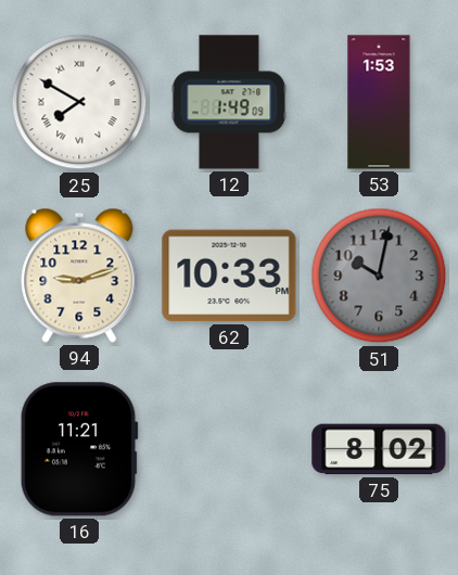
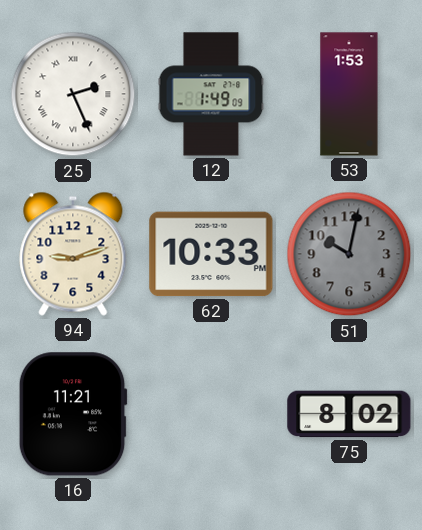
25: 7:50 -> 2:26 (73, 94)
